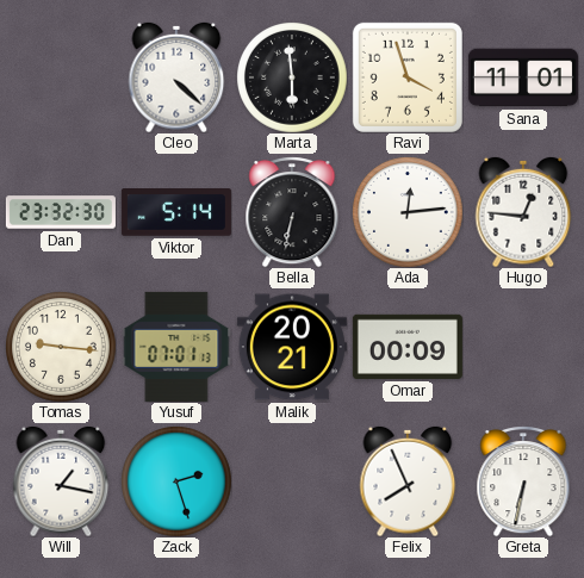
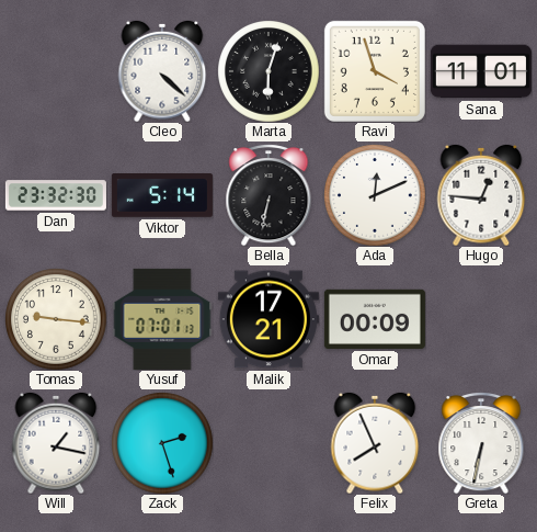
Marta: 5:59 -> 6:03 (268, 71)
Ada: 12:14 -> 12:11 (375, 195)
Malik: 20:21 -> 17:21 (268, 319)
